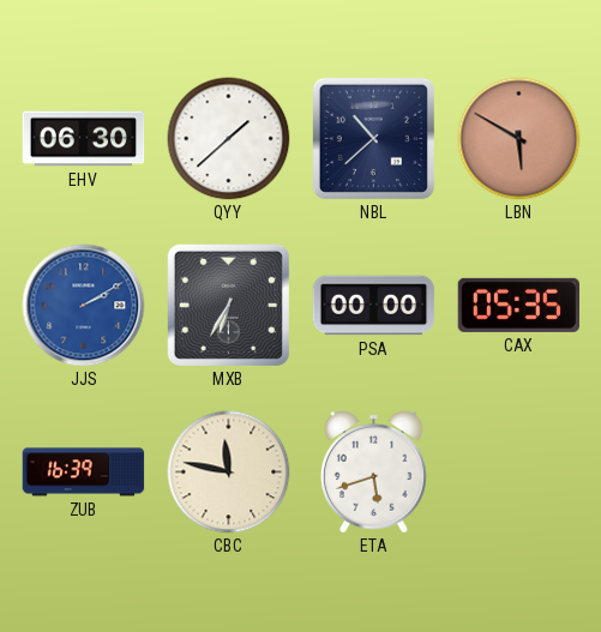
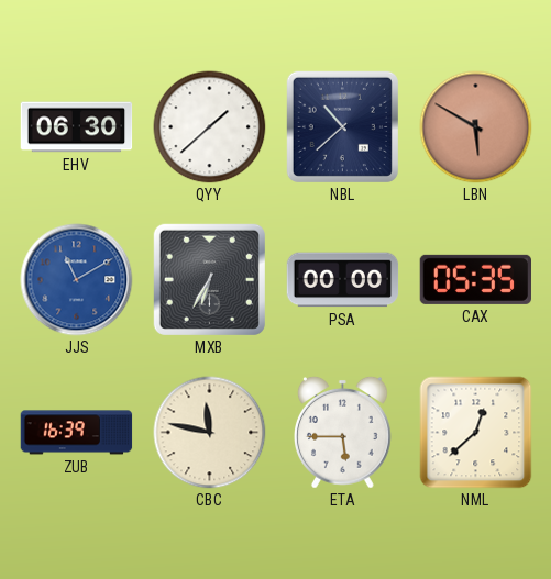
JJS: 2:10 -> 11:10 (77, 280)
ETA: 5:42 -> 5:45 (343, 432)
NML: none -> 12:38 (476, 433)
